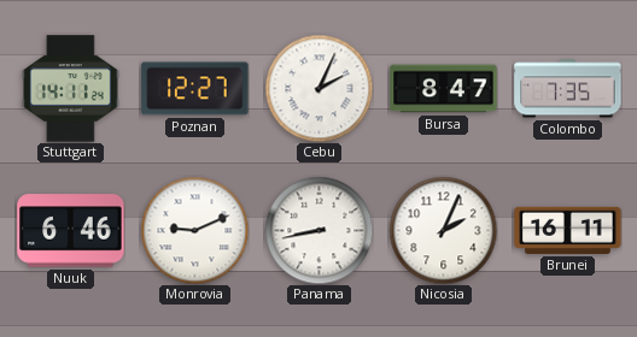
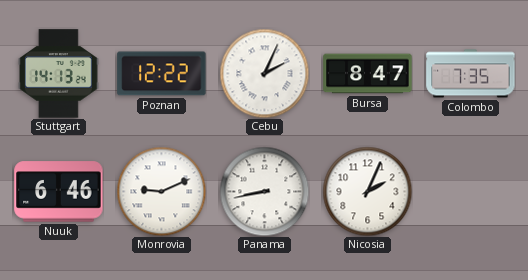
Stuttgart: 14:11 -> 14:13 (59, 74)
Poznan: 12:27 -> 12:22 (162, 74)
Brunei: 16:11 -> none (568, 230)
